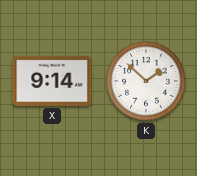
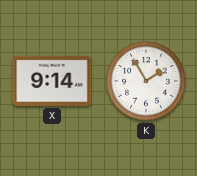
K: 1:52 -> 1:55 (146, 81)
